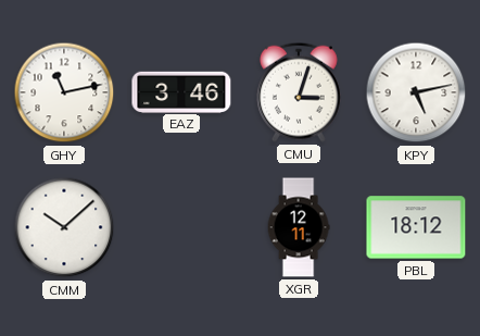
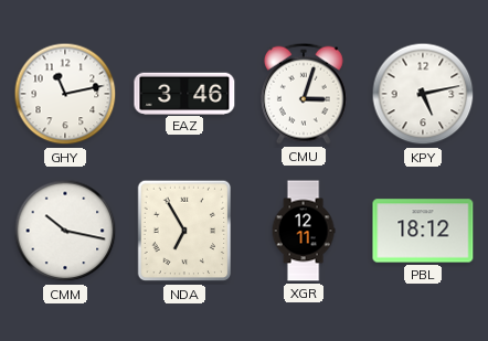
CMM: 10:08 -> 10:17 (65, 231)
NDA: none -> 6:55 (184, 231)
